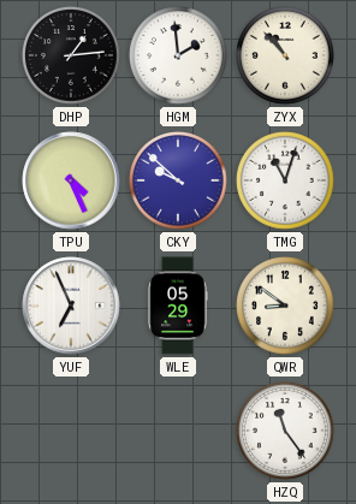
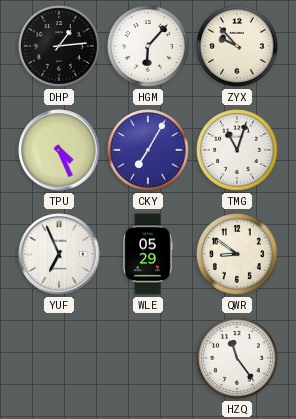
HGM: 1:59 -> 6:07 (149, 47)
ZYX: 10:53 -> 9:53 (238, 47)
CKY: 9:52 -> 7:05 (149, 151)
